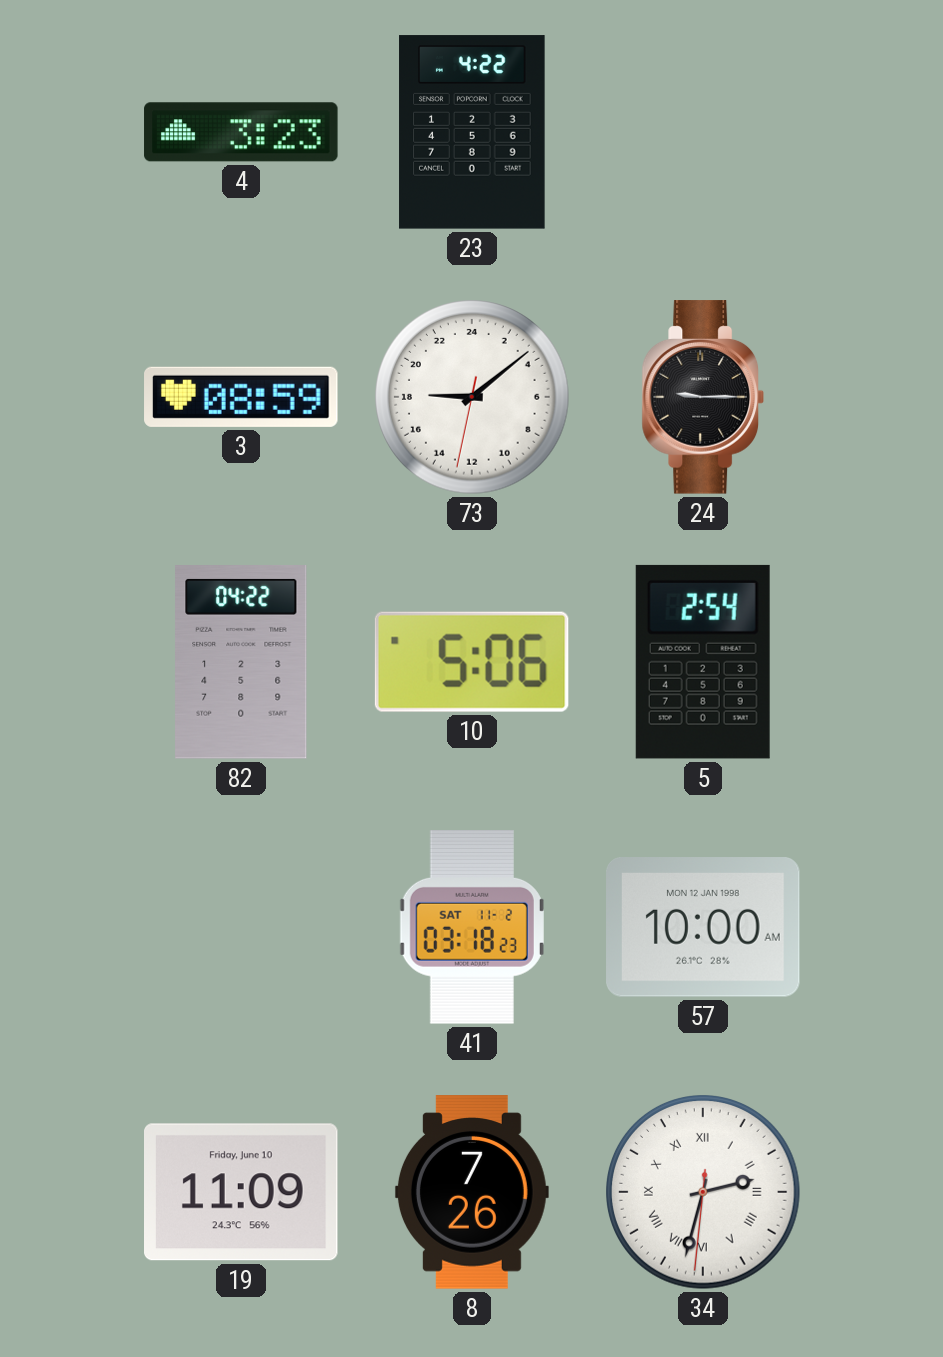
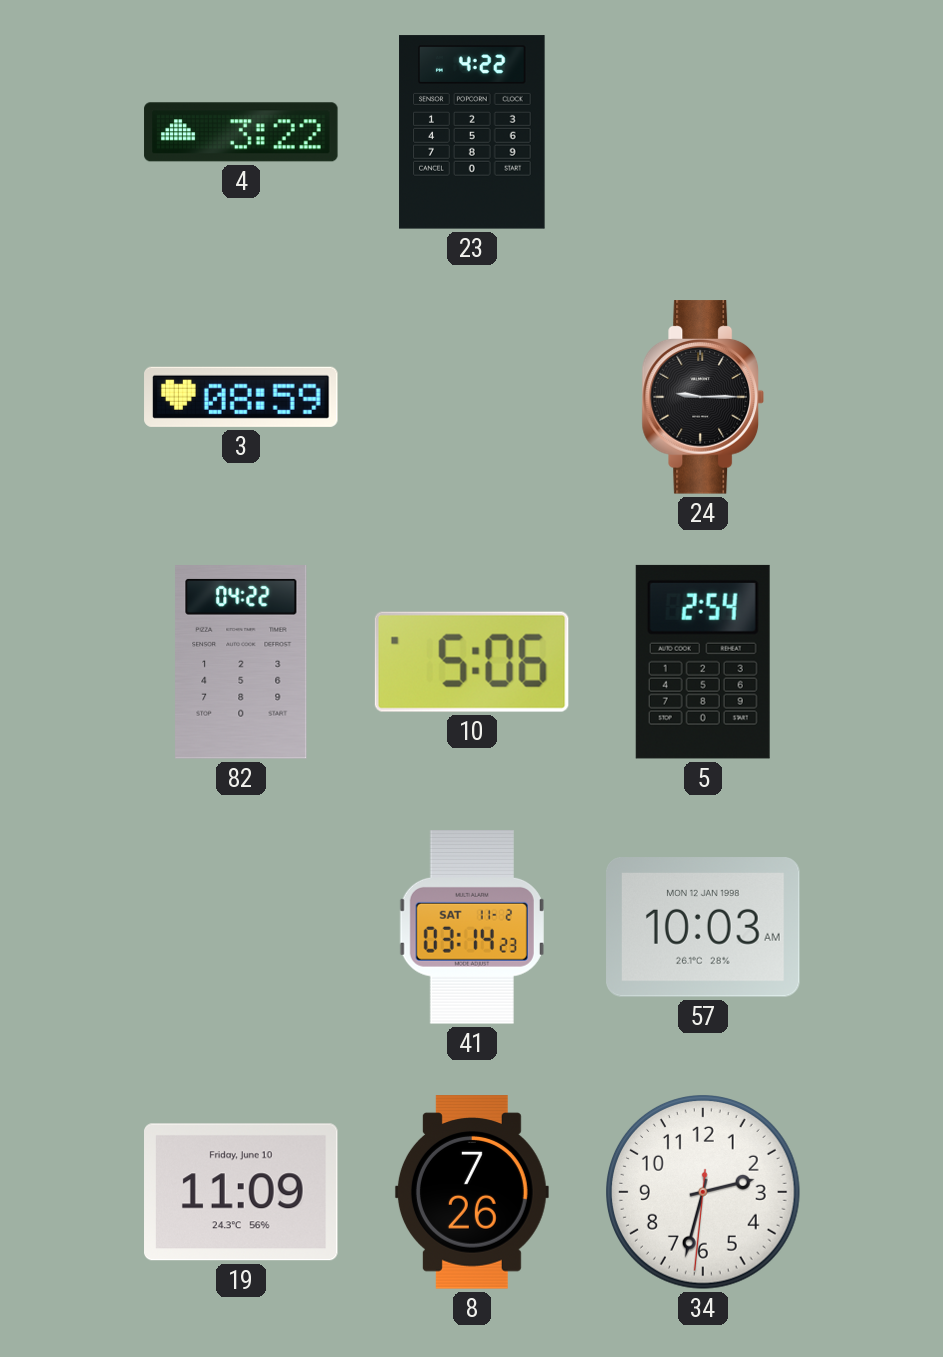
4: 3:23 -> 3:22 (241, 132)
73: 18:08 -> none (473, 398)
41: 03:18 -> 03:14 (472, 927)
57: 10:00 -> 10:03 (703, 927)
34 numerals: Roman -> Arabic (704, 1193)
